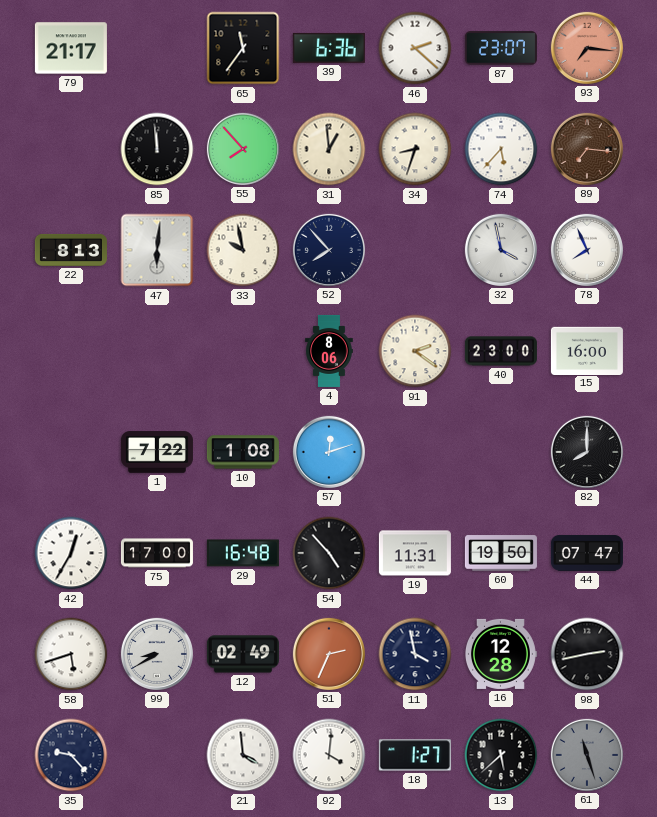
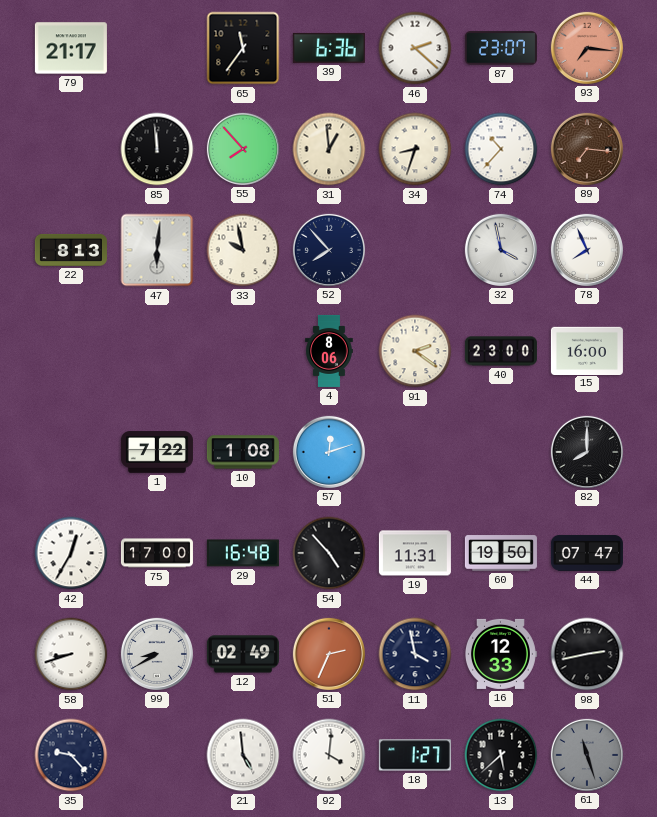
74: 5:37 -> 10:37 (501, 149)
58: 5:42 -> 8:42 (71, 654)
16: 12:28 -> 12:33 (500, 654)
21: 3:59 -> 4:59 (243, 755)
